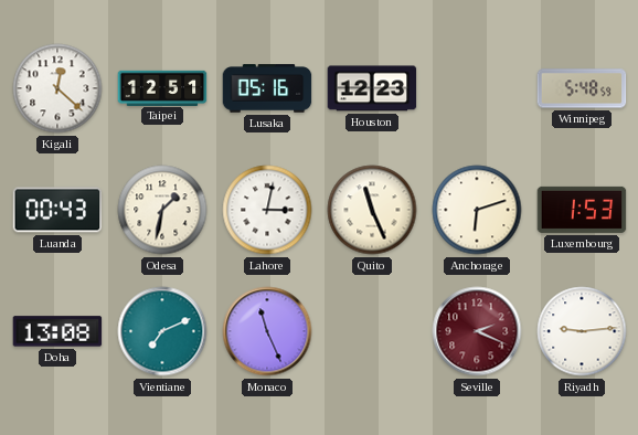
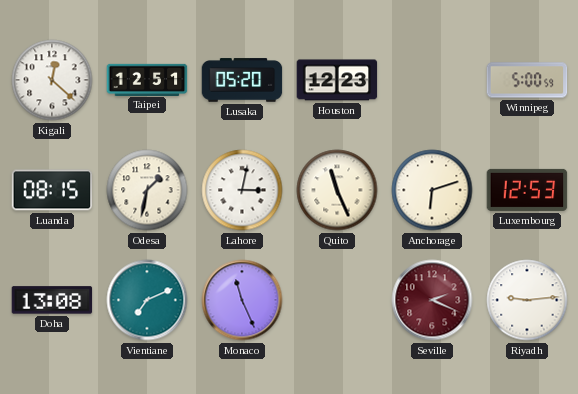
Lusaka: 05:16 -> 05:20 (242, 80)
Winnipeg: 5:48 -> 5:00 (527, 80)
Luanda: 00:43 -> 08:15 (52, 190)
Luxembourg: 1:53 -> 12:53 (527, 190)
